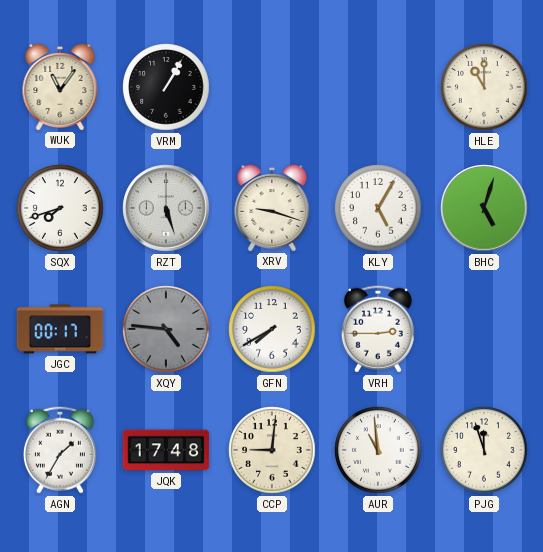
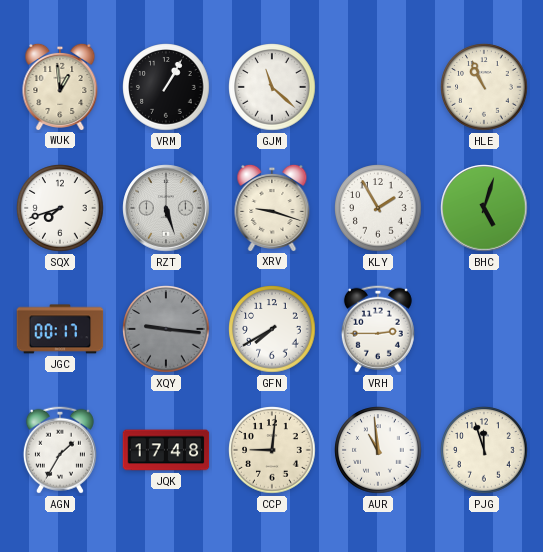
WUK: 11:06 -> 12:59 (60, 86)
GJM: none -> 11:22 (272, 87)
HLE: 11:00 -> 10:56 (484, 87)
KLY: 5:05 -> 1:55 (378, 208)
XQY: 4:46 -> 9:16 (166, 329)
